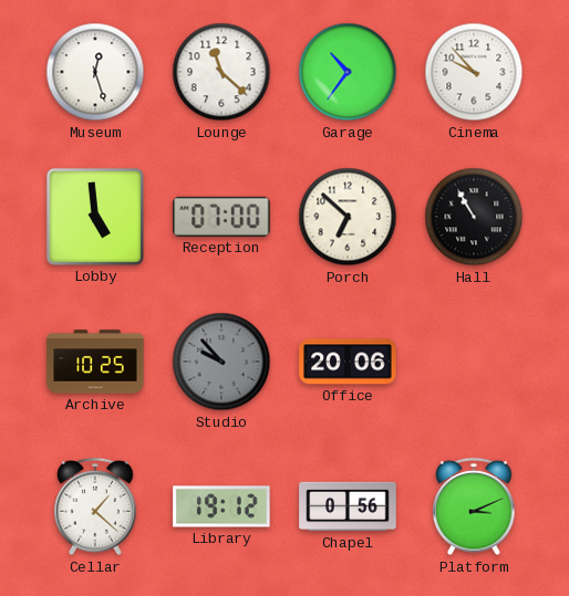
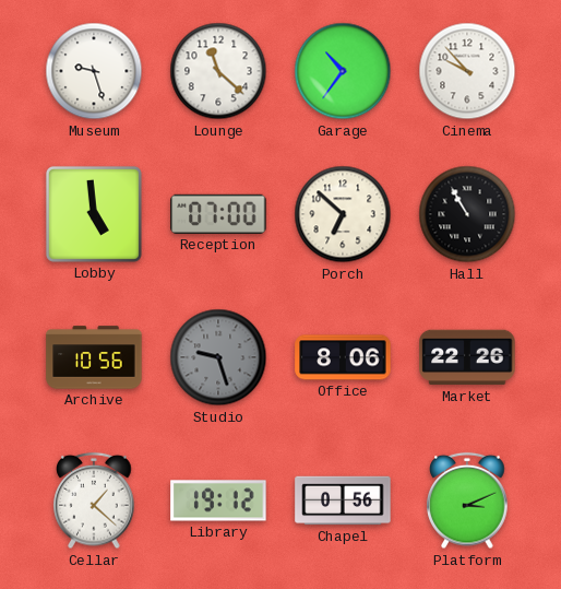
Museum: 12:27 -> 9:27 (94, 71)
Archive: 10:25 -> 10:56 (94, 357)
Studio: 9:53 -> 9:27 (218, 357)
Office: 20:06 -> 8:06 (343, 357)
Market: none -> 22:26 (467, 357)
